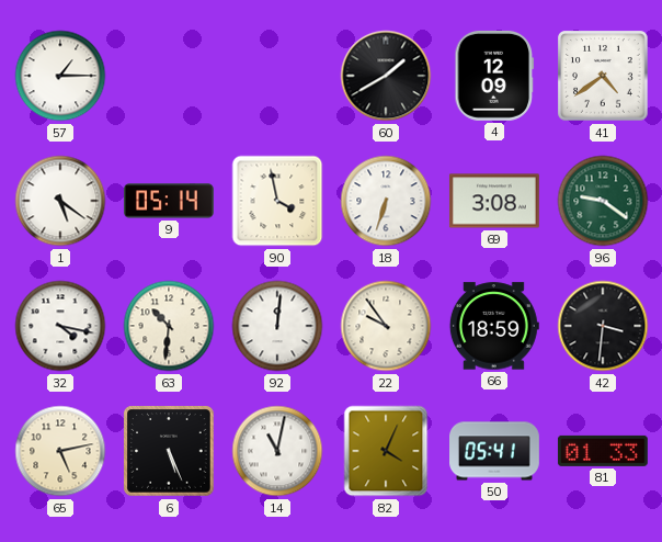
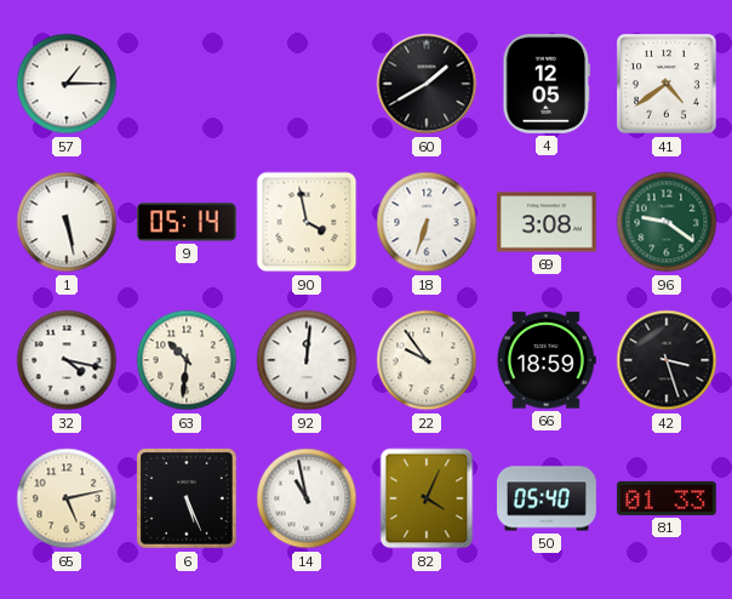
4: 12:09 -> 12:05 (547, 84)
1: 5:21 -> 5:28 (67, 222)
42: 3:31 -> 3:27 (667, 360)
14: 11:02 -> 10:58 (307, 498)
50: 05:41 -> 05:40 (548, 498)
